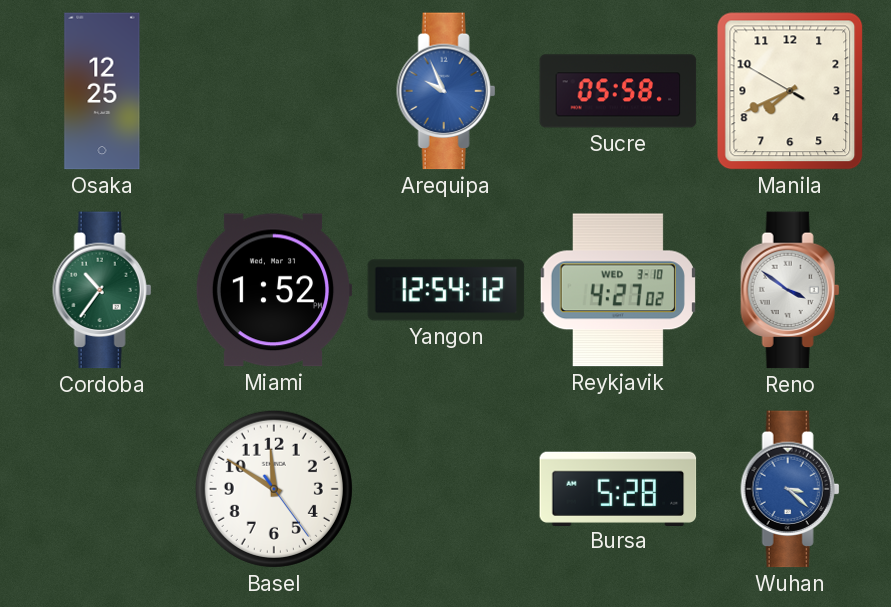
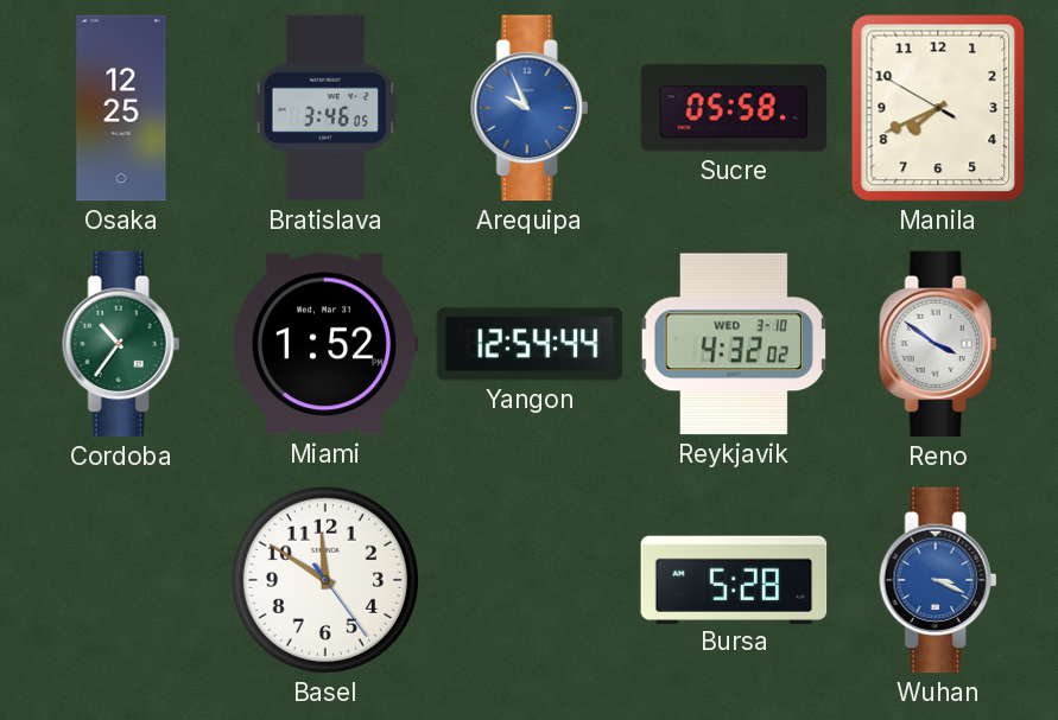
Bratislava: none -> 3:46 (325, 108)
Yangon: 12:54:12 -> 12:54:44 (530, 344)
Reykjavik: 4:27 -> 4:32 (734, 344)
Wuhan: 3:22 -> 3:19 (938, 580)
